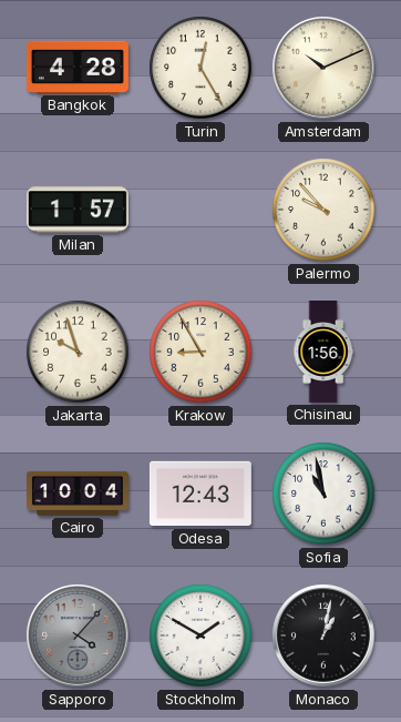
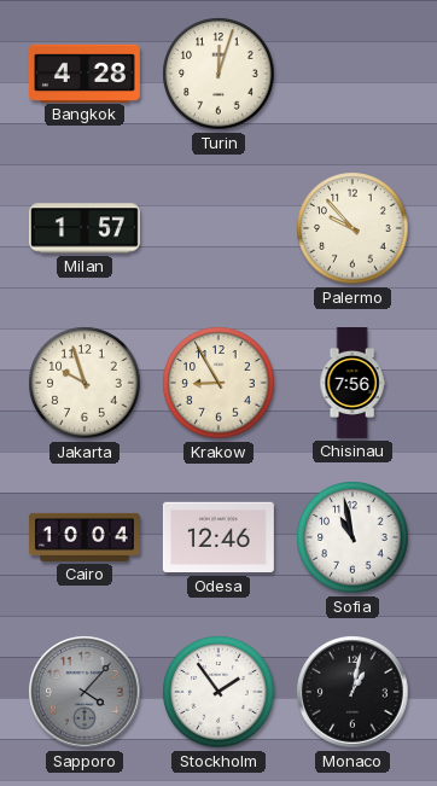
Turin: 12:25 -> 12:03 (218, 74)
Amsterdam: 10:11 -> none (323, 68)
Chisinau: 1:56 -> 7:56 (352, 384)
Odesa: 12:43 -> 12:46 (218, 537)
Stockholm: 1:50 -> 1:54 (218, 692)
